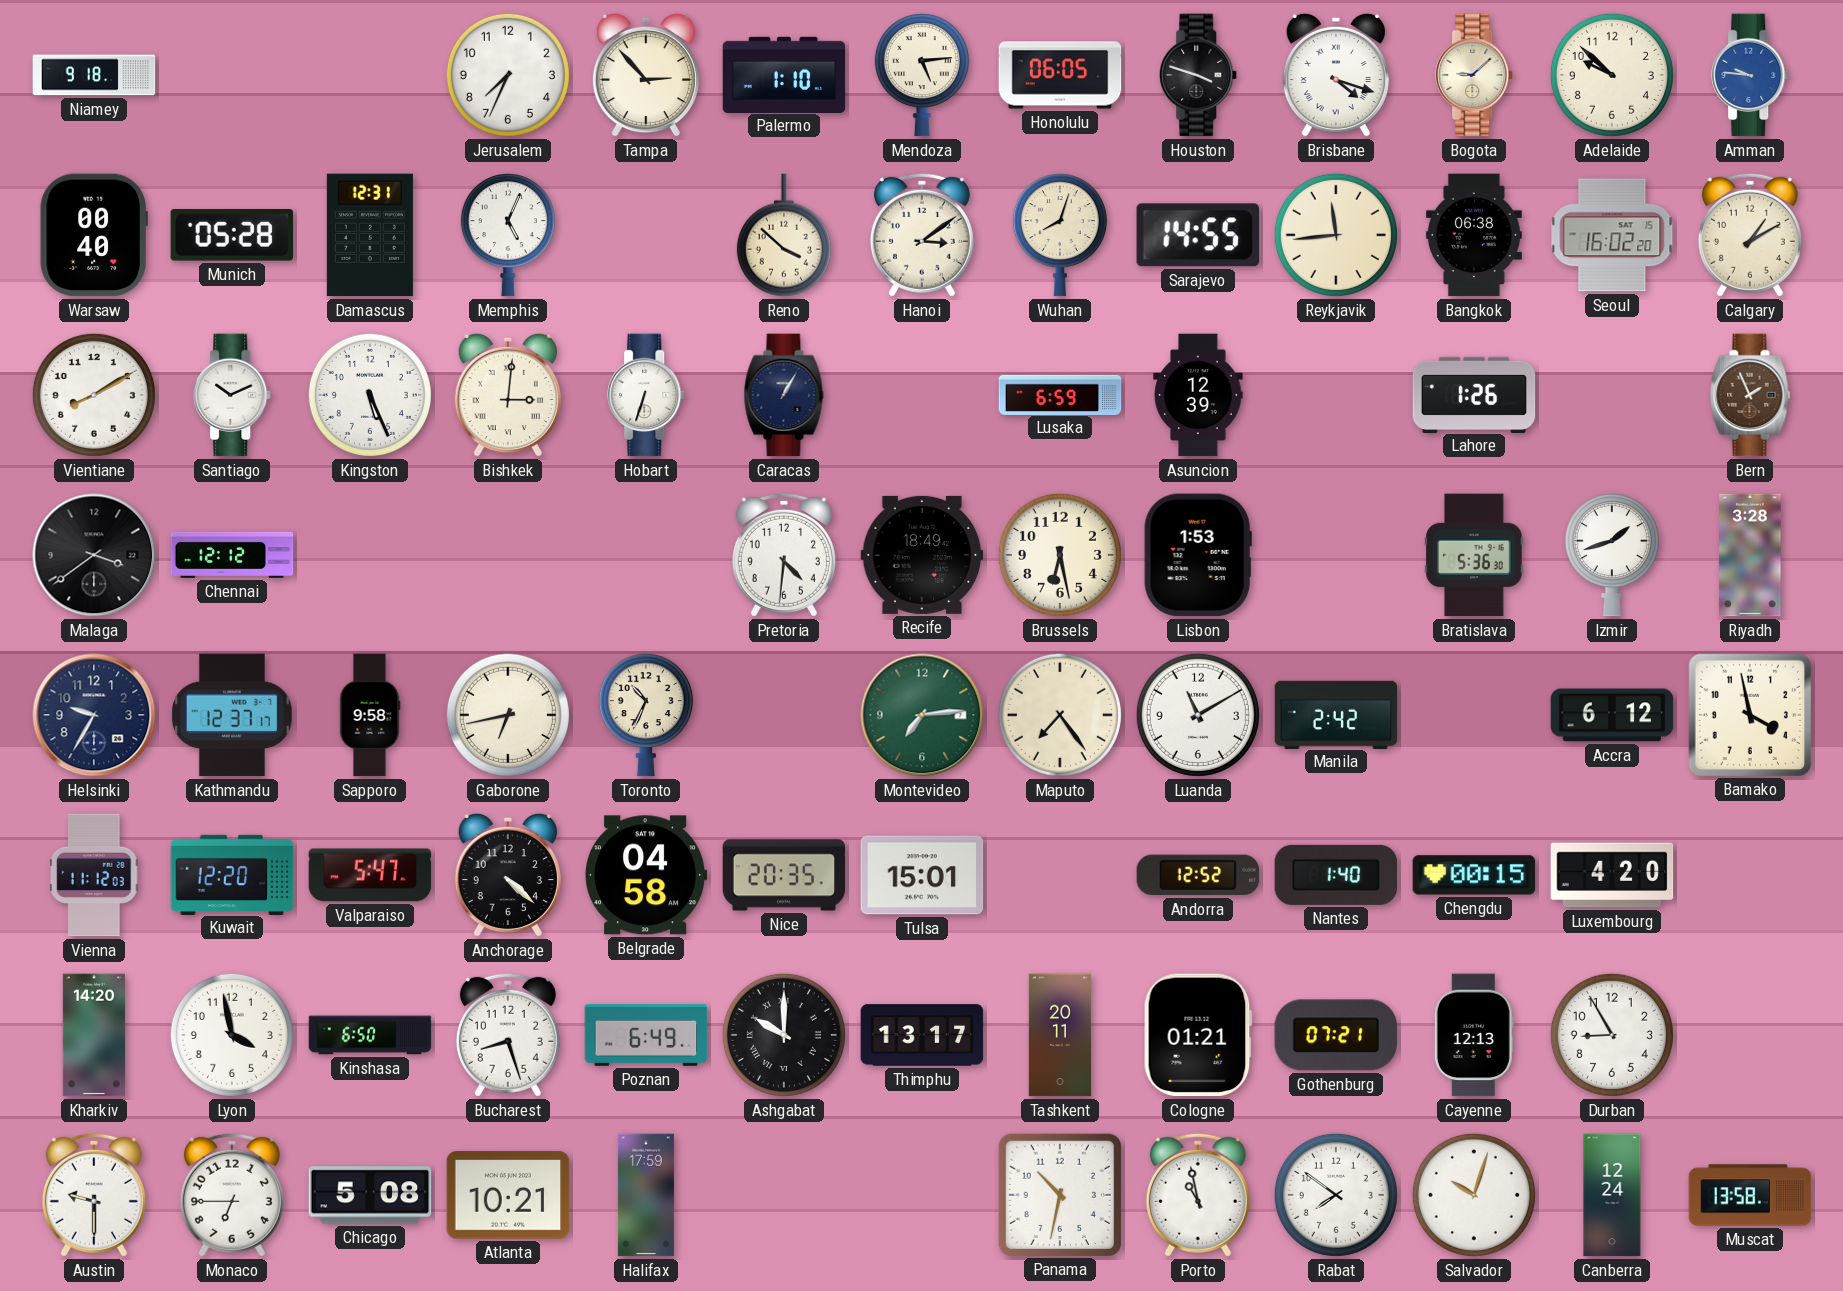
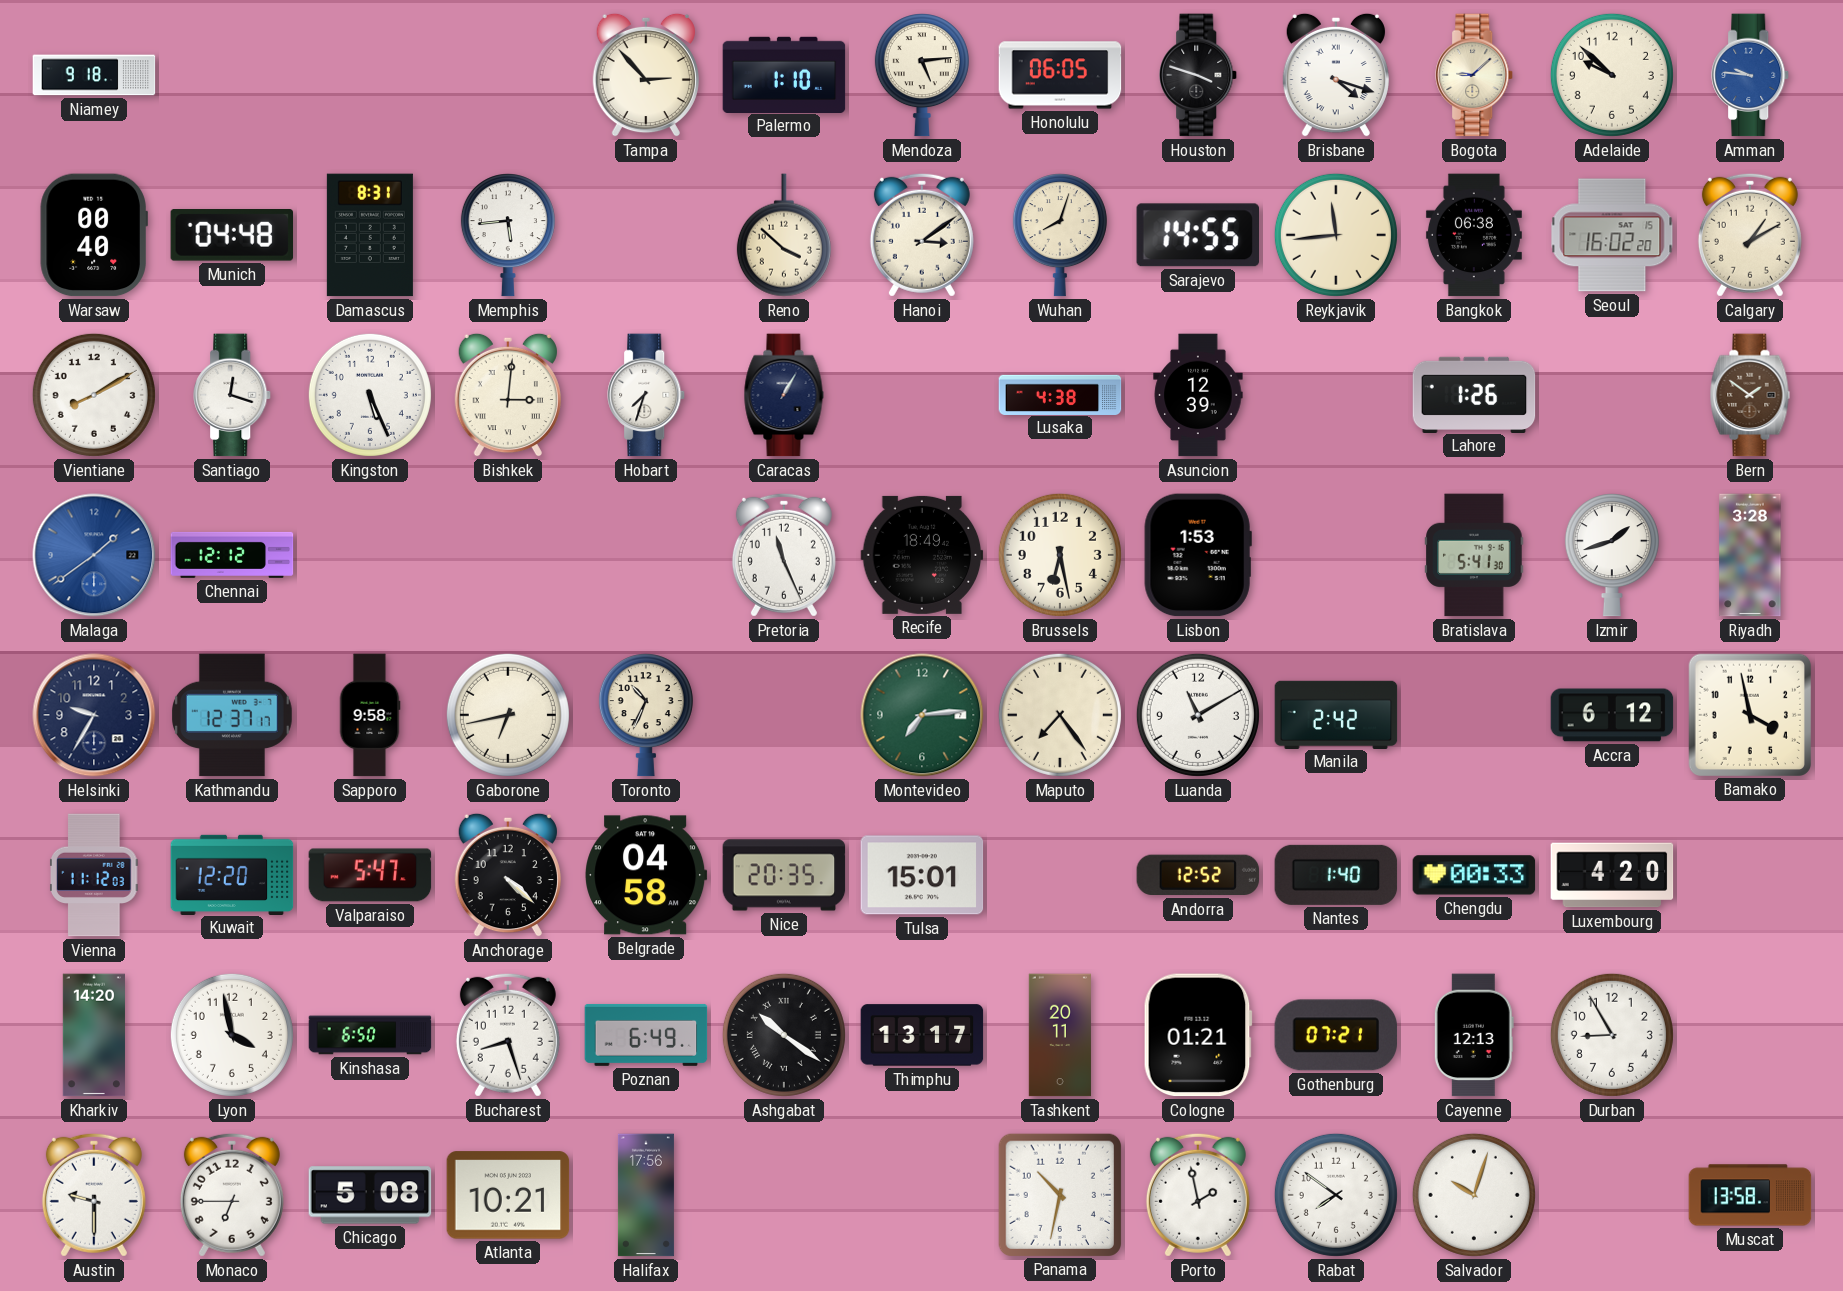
Jerusalem: 7:34 -> none (508, 75)
Munich: 05:28 -> 04:48 (232, 236)
Damascus: 12:31 -> 8:31 (370, 235)
Memphis: 5:04 -> 5:44 (508, 235)
Santiago: 10:11 -> 12:18 (233, 395)
Hobart: 6:33 -> 7:33 (647, 395)
Lusaka: 6:59 -> 4:38 (1060, 394)
Bern: 1:56 -> 1:51 (1750, 395)
Malaga: 3:39 -> 1:39 (94, 555)
Malaga dial: black -> blue (94, 555)
Pretoria: 4:31 -> 11:26 (784, 555)
Bratislava: 5:36 -> 5:41 (1474, 555)
Chengdu: 00:15 -> 00:33 (1474, 875)
Ashgabat: 10:00 -> 10:21 (784, 1035)
Halifax: 17:59 -> 17:56 (646, 1195)
Porto: 10:58 -> 1:58 (1198, 1195)
Canberra: 12:24 -> none (1612, 1195)
